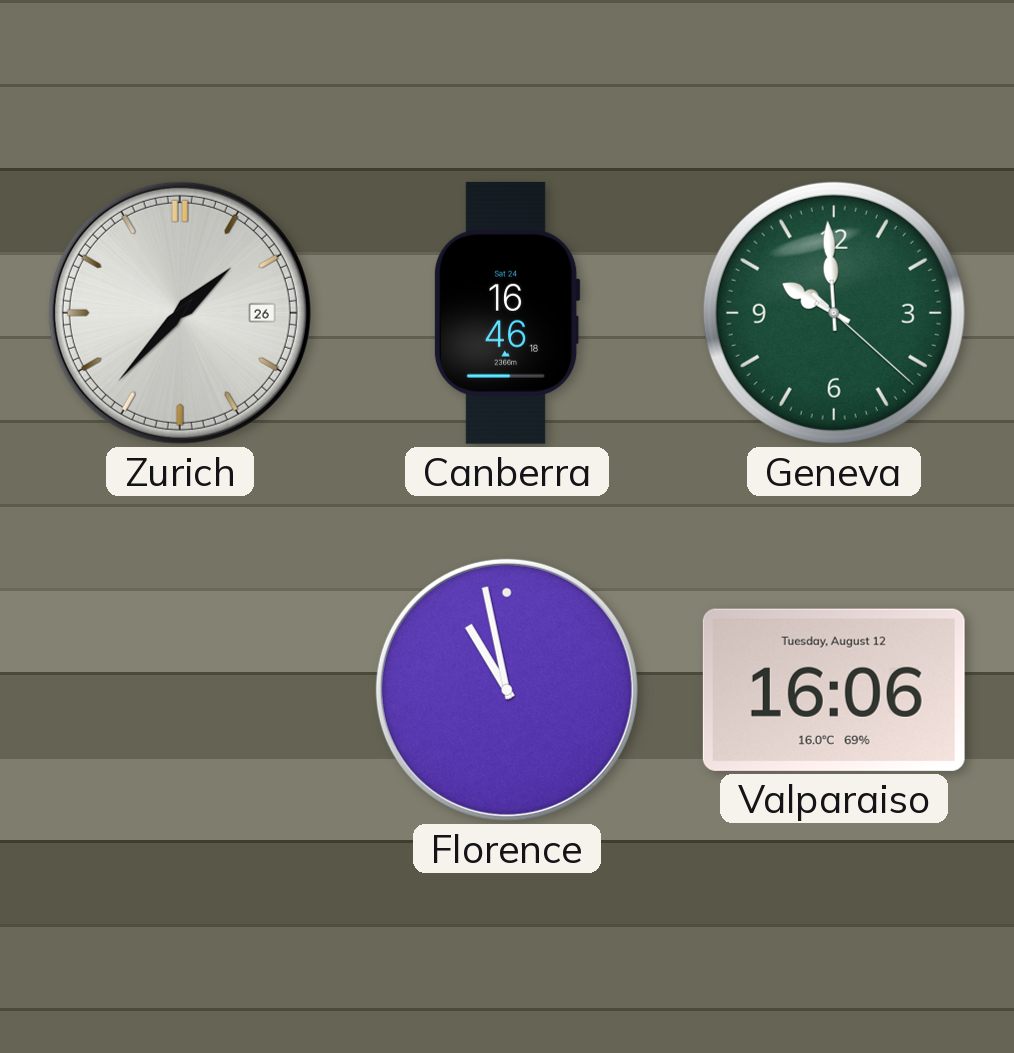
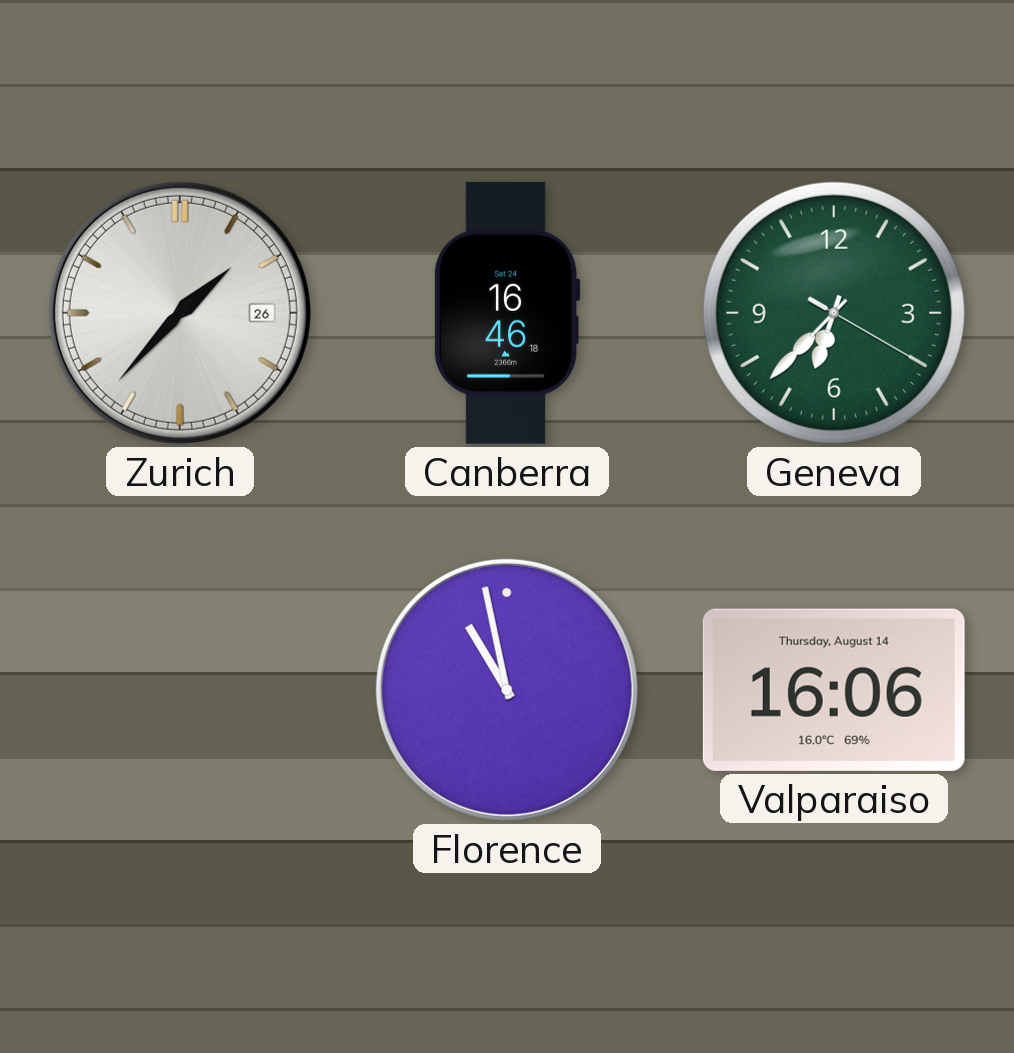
Geneva: 9:59 -> 6:37 (834, 313)
Valparaiso date: Tuesday, August 12 -> Thursday, August 14 (834, 690)
